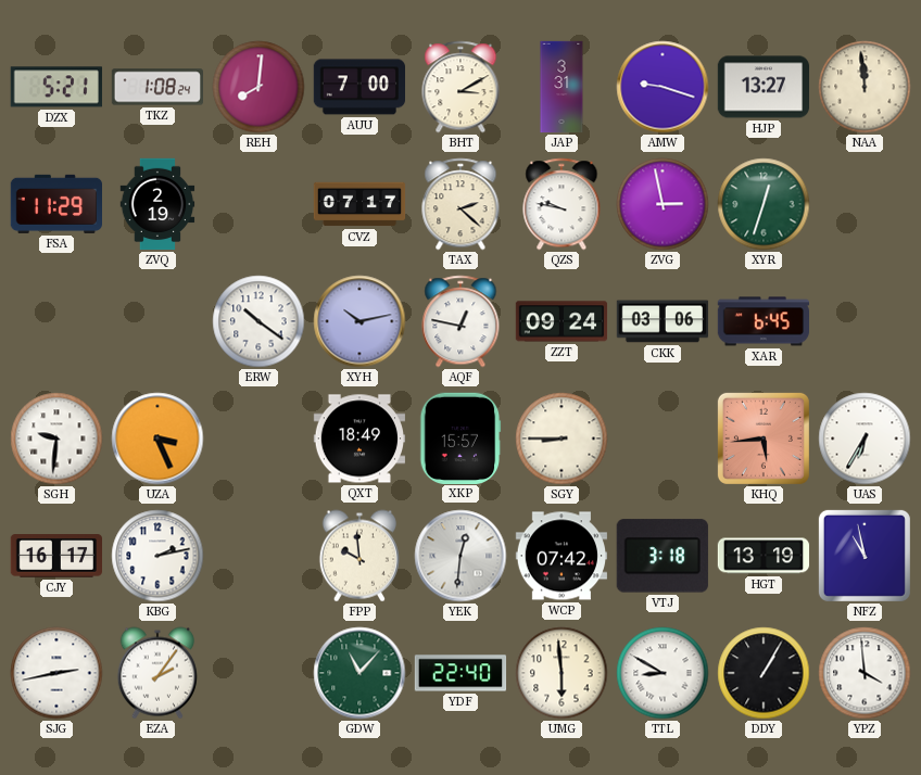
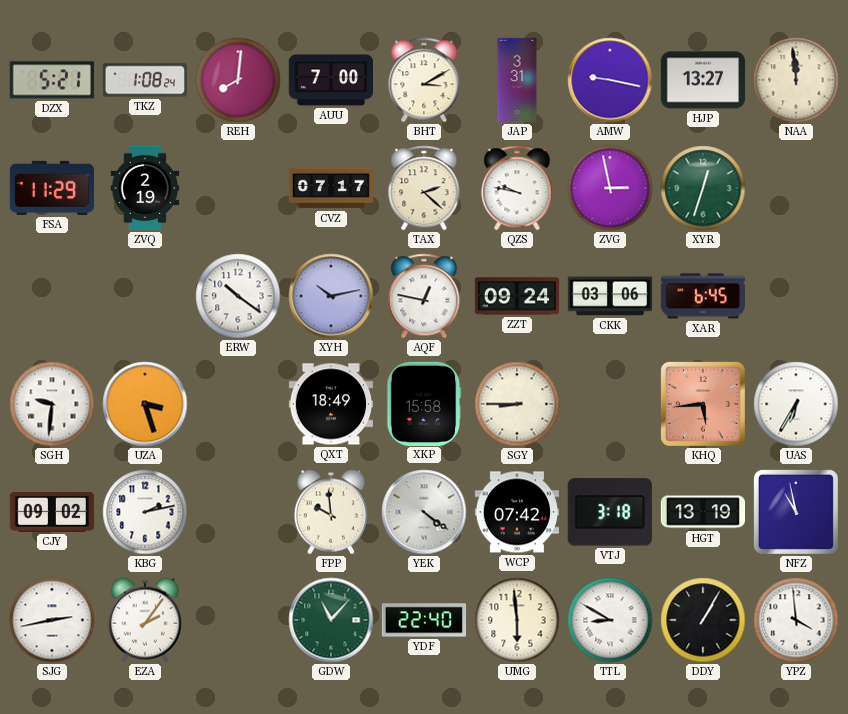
AMW: 9:18 -> 9:17 (610, 80)
UZA: 3:26 -> 3:27 (145, 404)
XKP: 15:57 -> 15:58 (424, 403)
CJY: 16:17 -> 09:02 (51, 512)
YEK: 12:31 -> 4:21 (424, 512)
